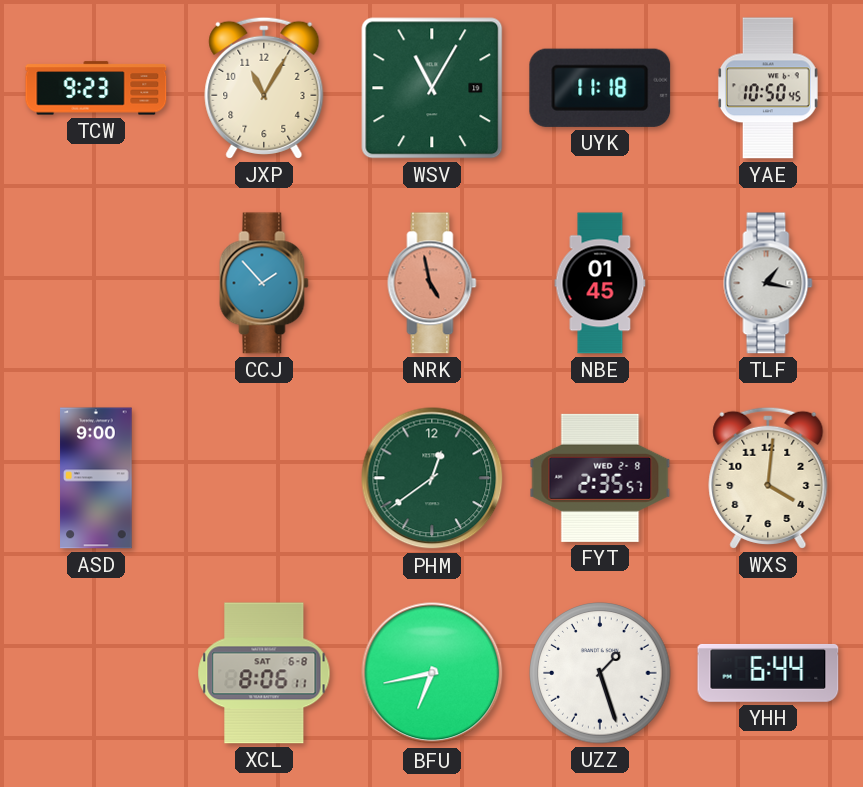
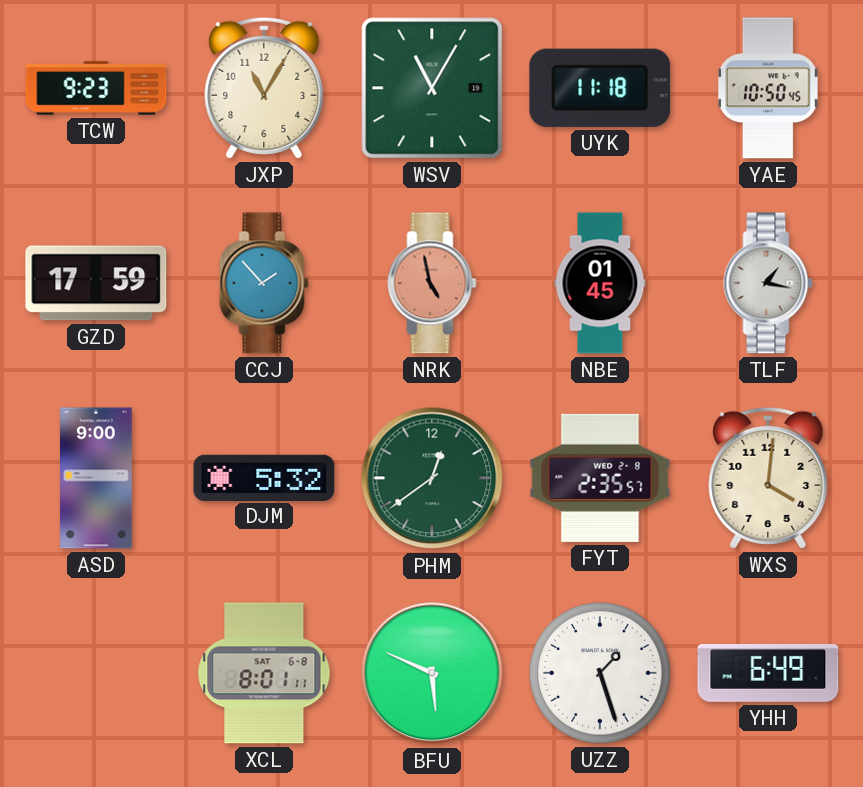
GZD: none -> 17:59 (96, 283)
DJM: none -> 5:32 (264, 477)
XCL: 8:06 -> 8:01 (264, 673)
BFU: 6:43 -> 5:49 (432, 673)
YHH: 6:44 -> 6:49 (768, 673)
